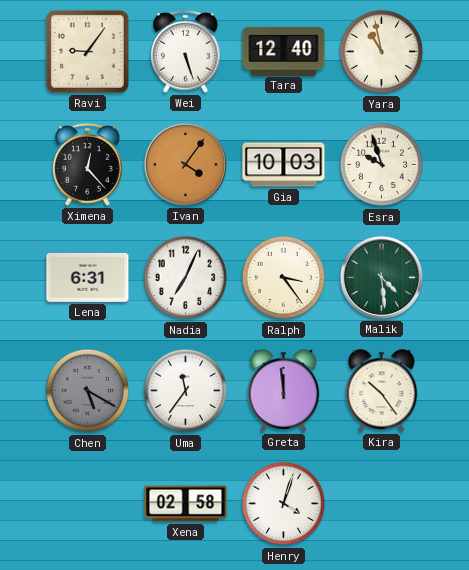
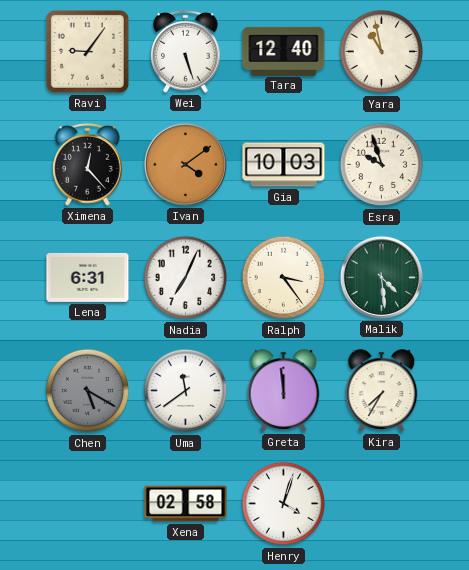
Ivan: 4:06 -> 4:09 (185, 164)
Uma: 11:36 -> 11:39 (186, 391)
Kira: 10:24 -> 7:35 (382, 391)
